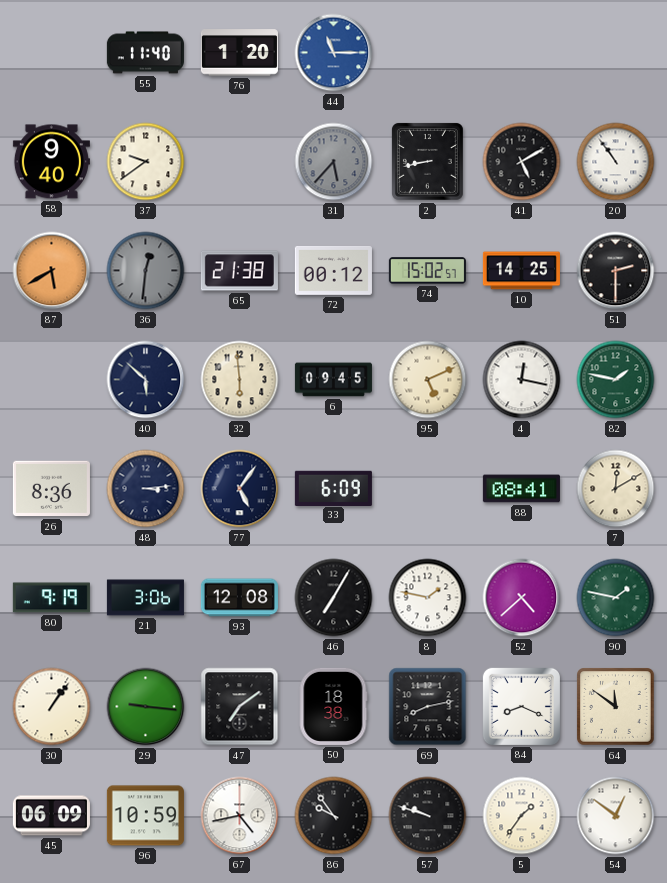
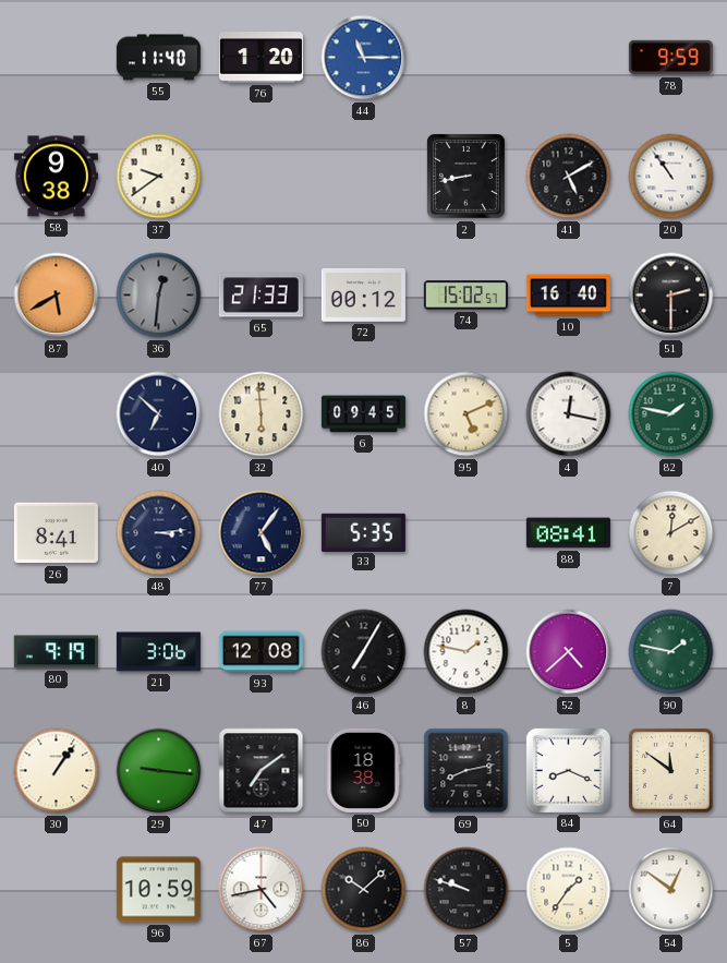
78: none -> 9:59 (670, 58)
58: 9:40 -> 9:38 (56, 177)
31: 5:37 -> none (334, 162)
65: 21:38 -> 21:33 (260, 296)
10: 14:25 -> 16:40 (568, 296)
40: 5:52 -> 6:52 (159, 414)
26: 8:36 -> 8:41 (56, 533)
33: 6:09 -> 5:35 (363, 532)
45: 06:09 -> none (51, 816)
86: 9:54 -> 10:08 (364, 890)
